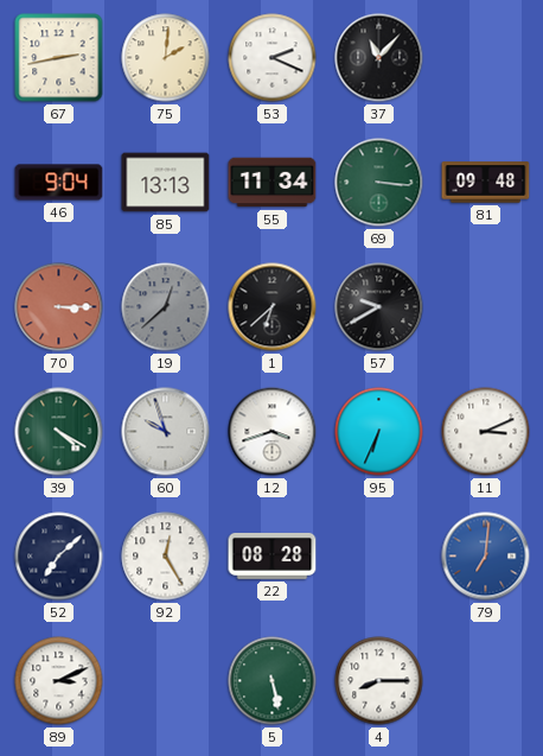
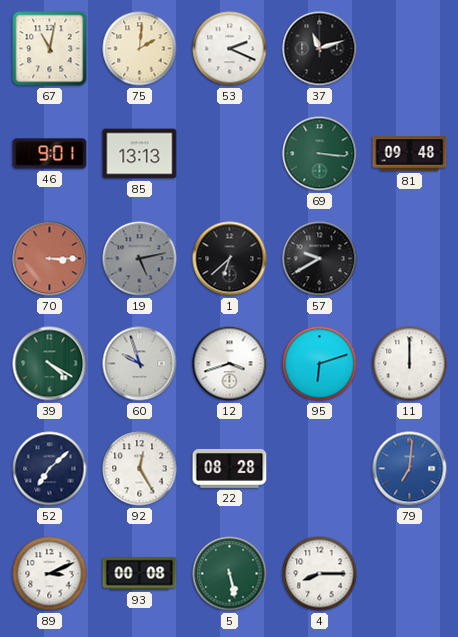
67: 2:43 -> 11:02 (50, 49)
37: 11:07 -> 11:12 (320, 49)
46: 9:04 -> 9:01 (50, 154)
55: 11:34 -> none (273, 183)
19: 12:38 -> 5:13 (140, 259)
95: 6:34 -> 6:12 (320, 364)
11: 3:11 -> 12:00 (410, 364)
93: none -> 00:08 (140, 574)
